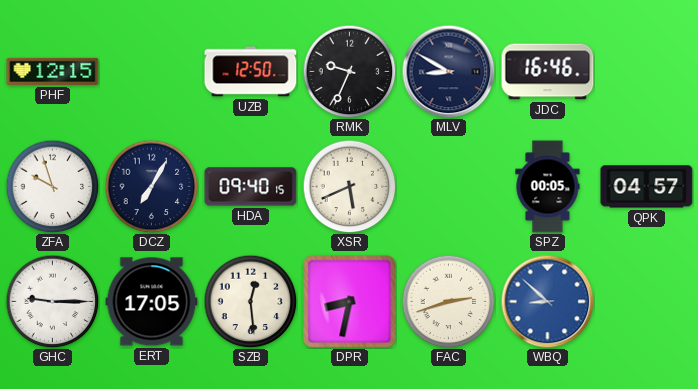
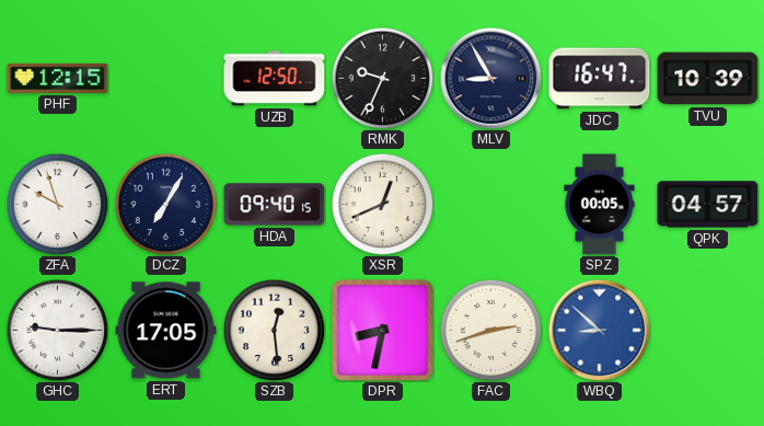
MLV: 8:50 -> 8:55 (490, 78)
JDC: 16:46 -> 16:47 (600, 79)
TVU: none -> 10:39 (708, 79)
XSR: 5:41 -> 12:41 (382, 204)
